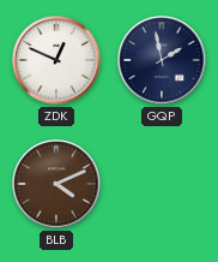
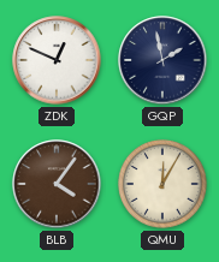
BLB: 4:11 -> 4:06 (57, 184)
QMU: none -> 12:05 (162, 184)
